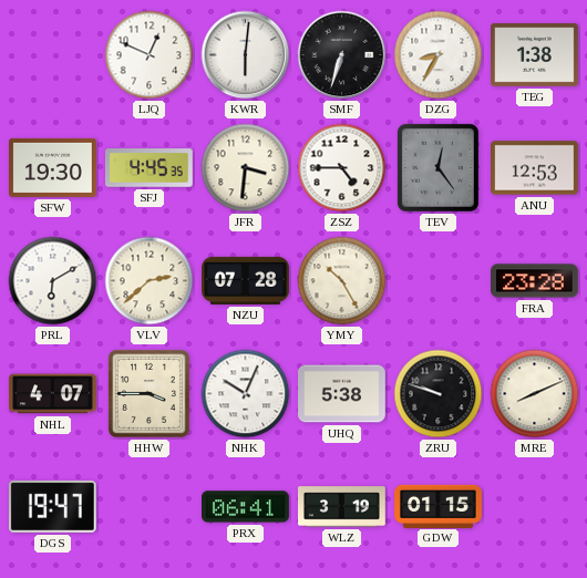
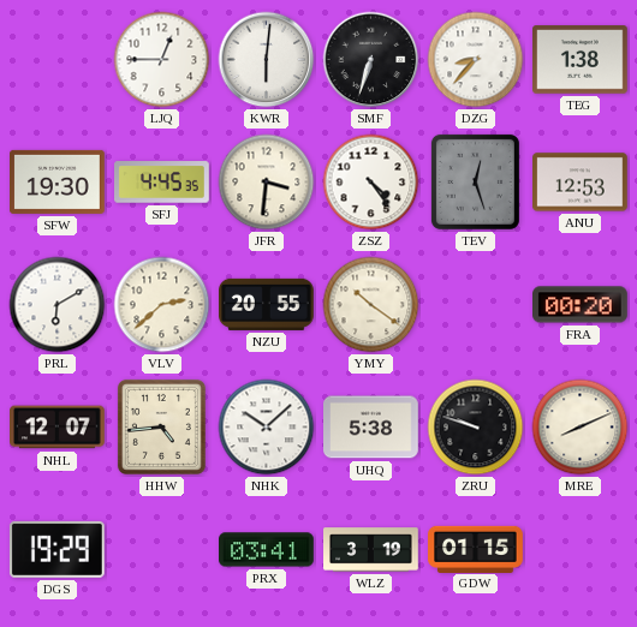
LJQ: 12:49 -> 12:45 (162, 60)
DZG: 8:35 -> 8:37 (476, 60)
ZSZ: 4:45 -> 4:24 (371, 183)
TEV: 12:24 -> 12:27 (475, 181)
NZU: 07:28 -> 20:55 (267, 304)
YMY: 10:25 -> 10:21 (371, 305)
FRA: 23:28 -> 00:20 (581, 305)
NHL: 4:07 -> 12:07 (58, 428)
HHW: 3:45 -> 4:44 (161, 426)
NHK: 10:04 -> 10:08 (267, 428)
DGS: 19:47 -> 19:29 (56, 549)
PRX: 06:41 -> 03:41 (267, 550)
